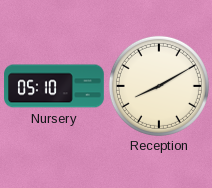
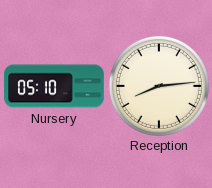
Reception: 8:10 -> 8:14 (159, 86)
